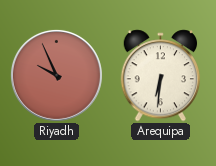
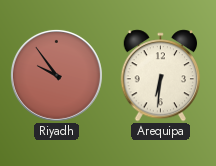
Riyadh: 9:56 -> 9:54 (56, 75)
